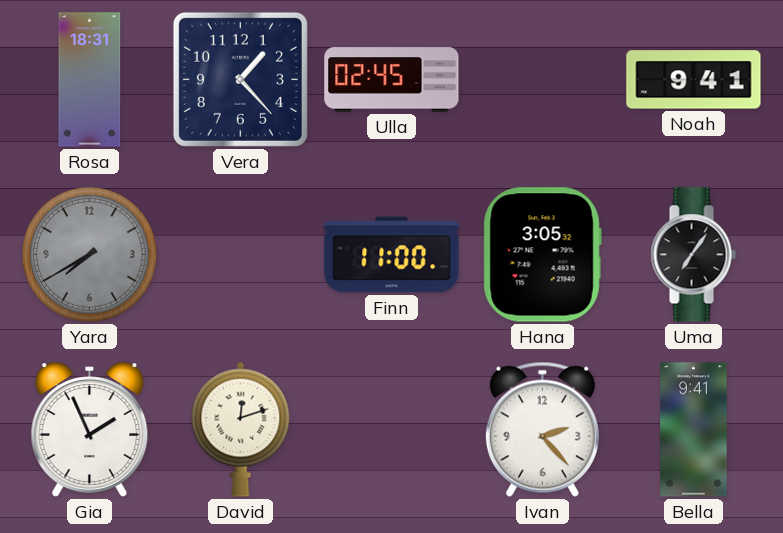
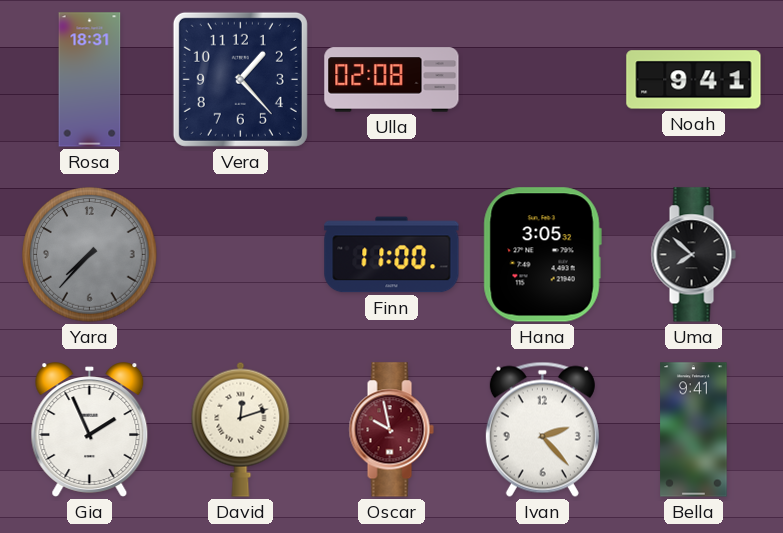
Ulla: 02:45 -> 02:08 (392, 80)
Yara: 7:40 -> 7:37 (90, 255)
Uma: 7:06 -> 7:52 (693, 255)
Oscar: none -> 9:58 (391, 430)
